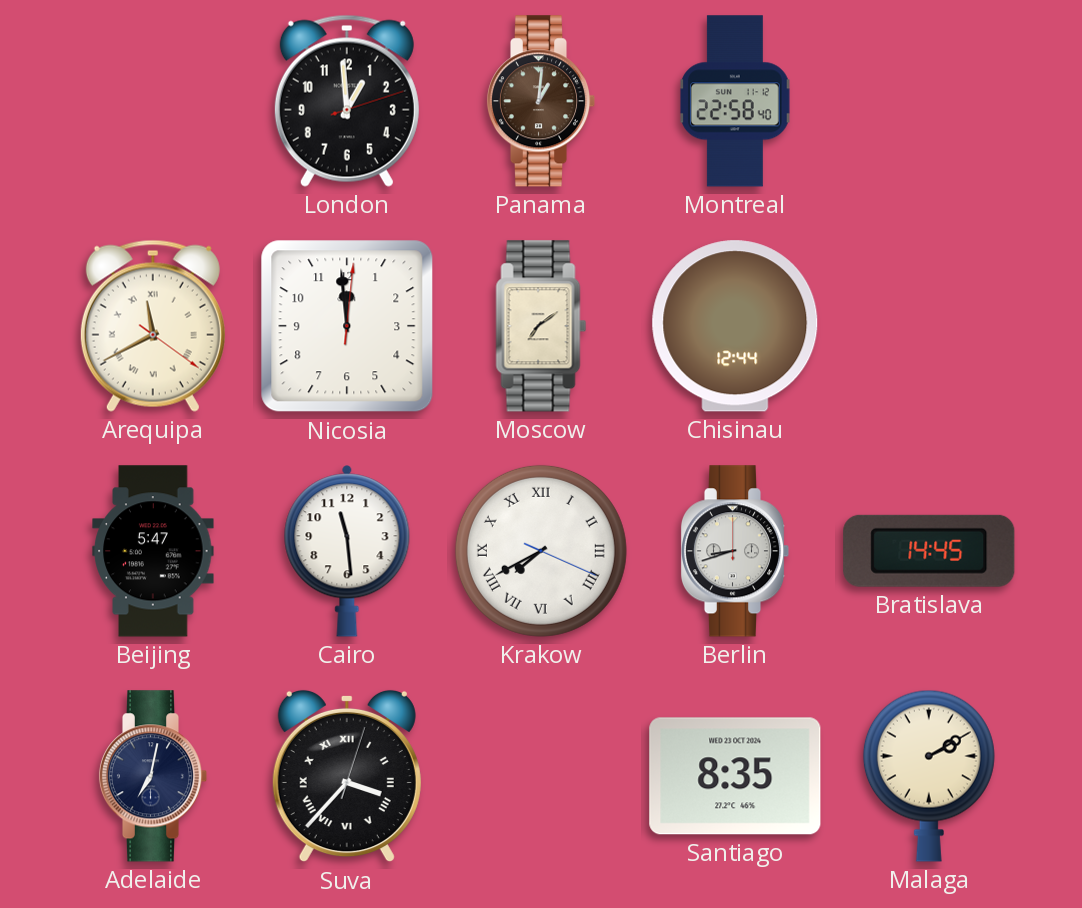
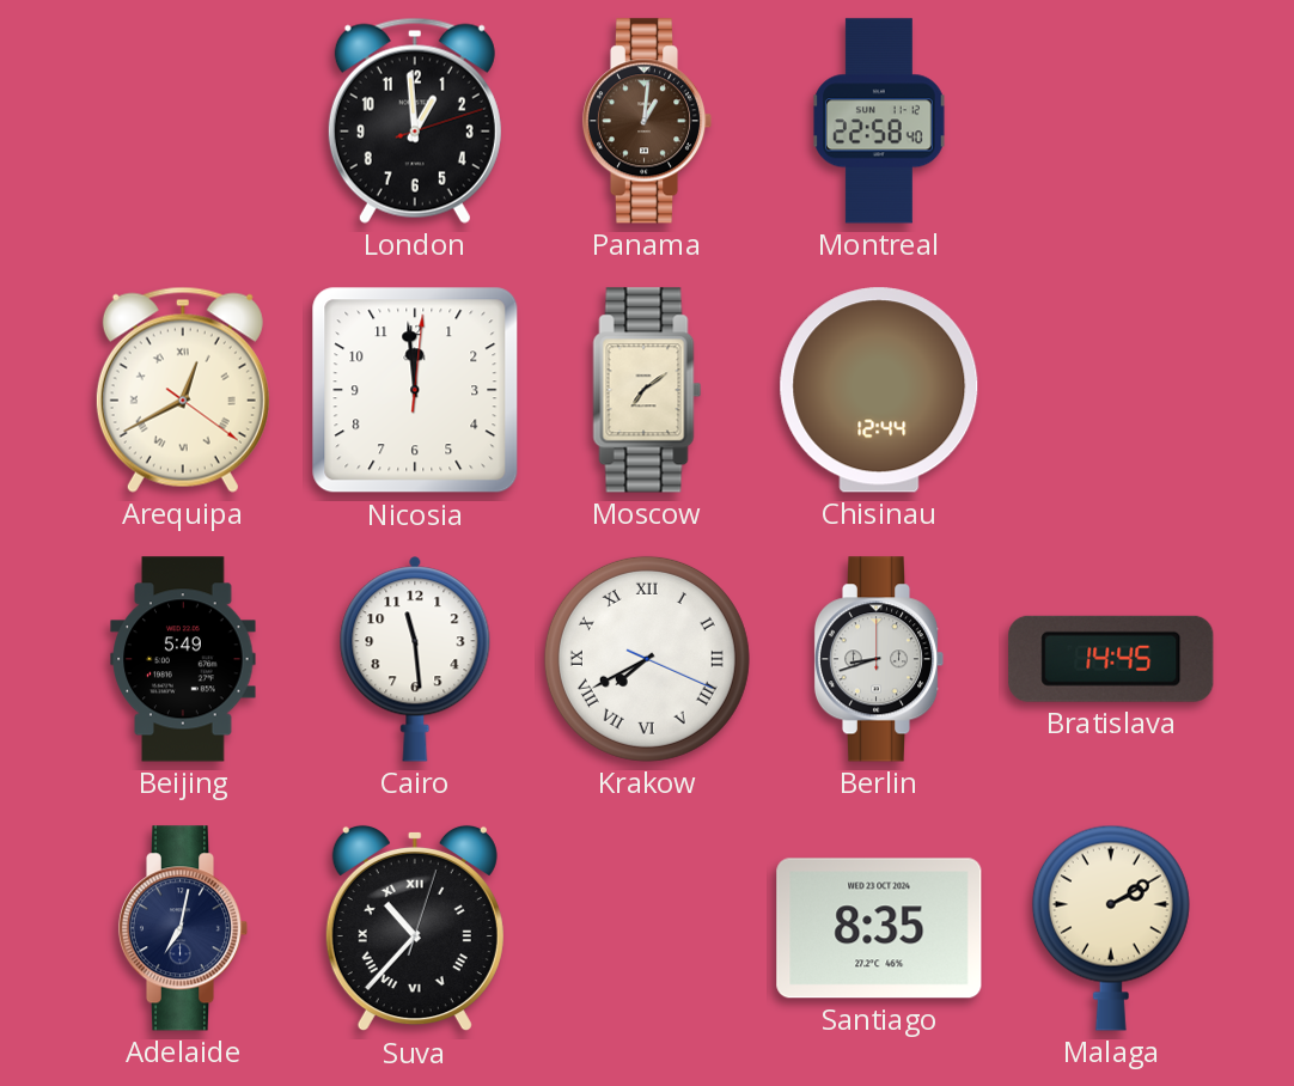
Arequipa: 11:40 -> 12:40 (183, 390)
Beijing: 5:47 -> 5:49 (183, 659)
Suva: 3:37 -> 10:37 (415, 928)
